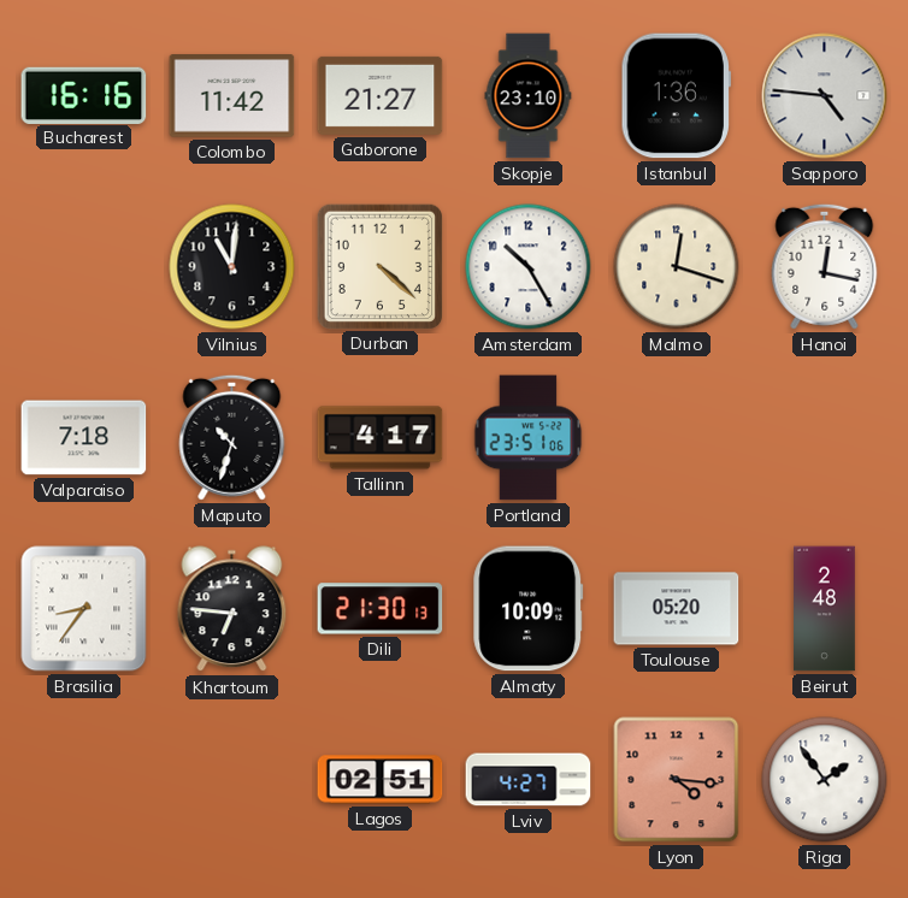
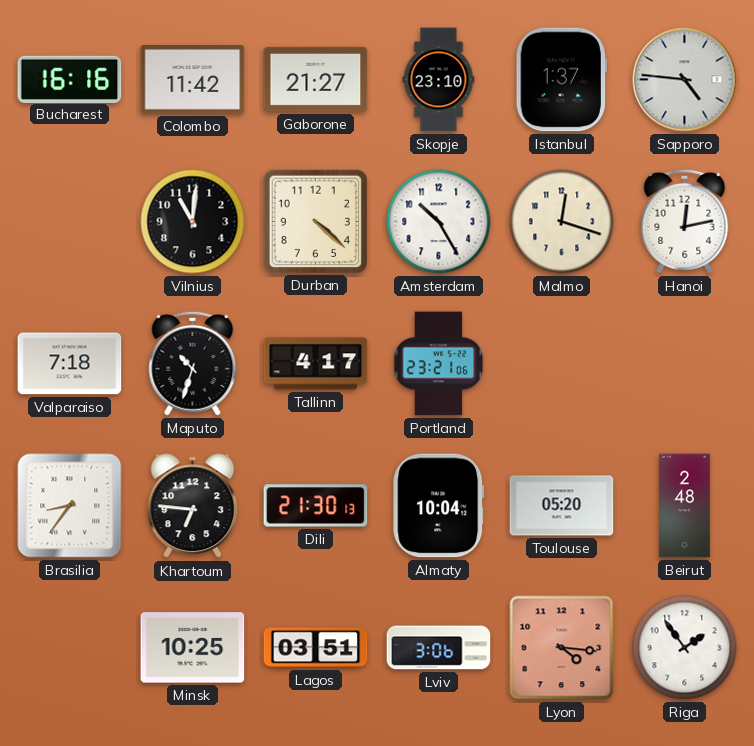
Istanbul: 1:36 -> 1:37 (561, 80)
Hanoi: 12:17 -> 12:13 (685, 221)
Portland: 23:51 -> 23:21 (439, 364)
Almaty: 10:09 -> 10:04 (439, 506)
Minsk: none -> 10:25 (193, 648)
Lagos: 02:51 -> 03:51 (316, 648)
Lviv: 4:27 -> 3:06 (439, 648)
